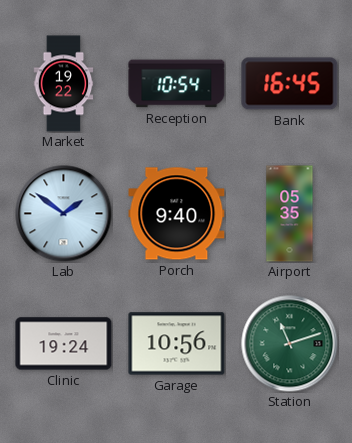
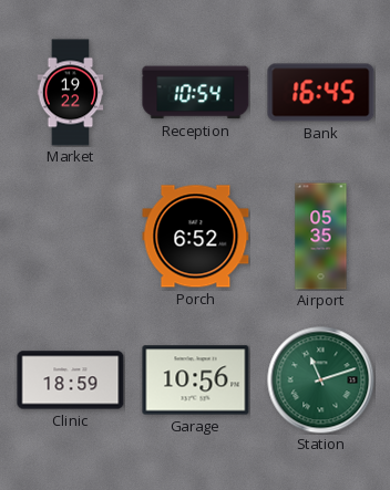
Lab: 1:51 -> none (64, 214)
Porch: 9:40 -> 6:52 (196, 237)
Clinic: 19:24 -> 18:59 (71, 380)
